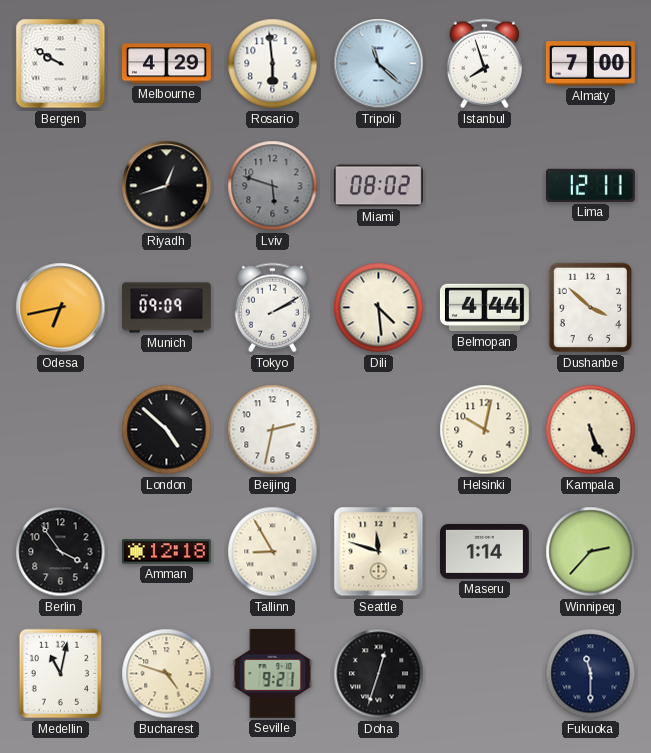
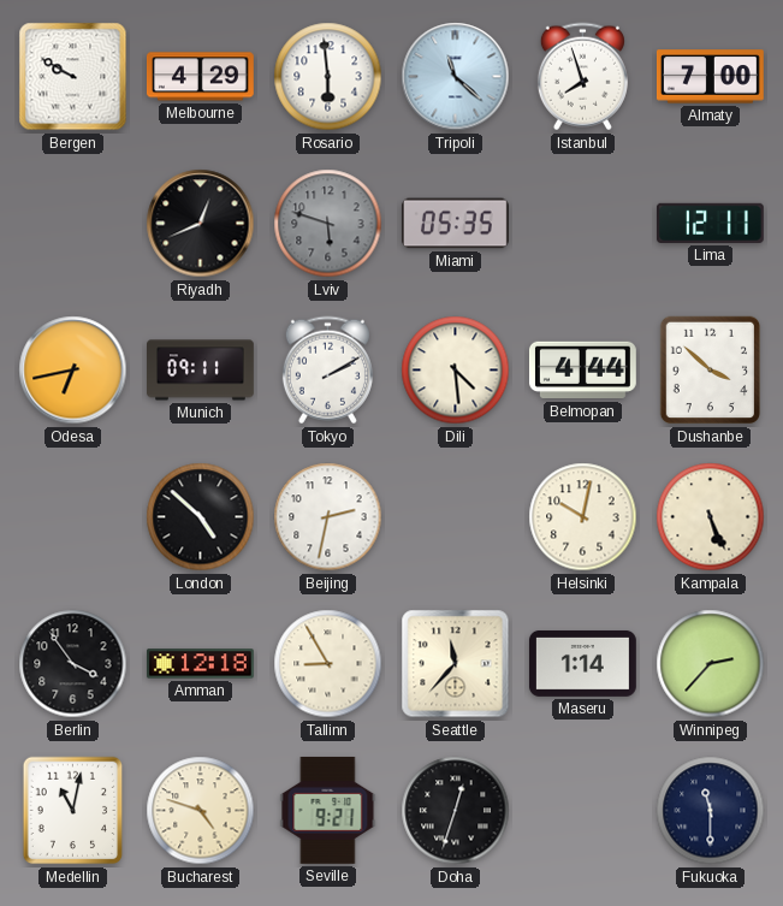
Riyadh: 12:42 -> 12:41 (201, 224)
Miami: 08:02 -> 05:35 (455, 224)
Munich: 09:09 -> 09:11 (201, 371)
Seattle: 11:48 -> 11:37 (456, 664)
